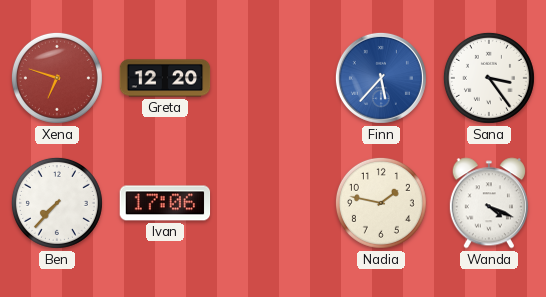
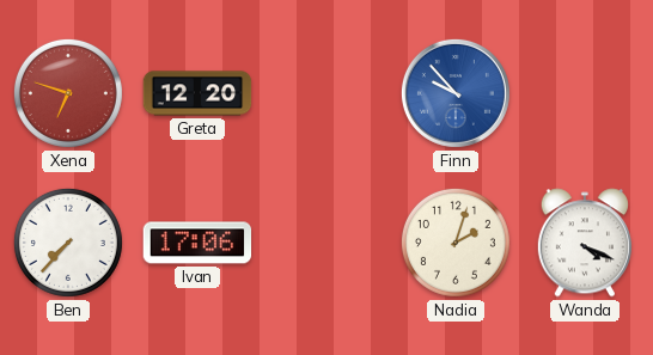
Finn: 5:37 -> 9:53 (456, 93)
Sana: 3:24 -> none (489, 78)
Nadia: 1:47 -> 2:03 (456, 243)
